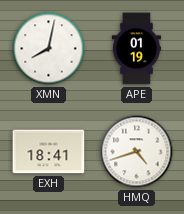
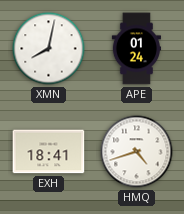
APE: 01:19 -> 01:24 (136, 49)
